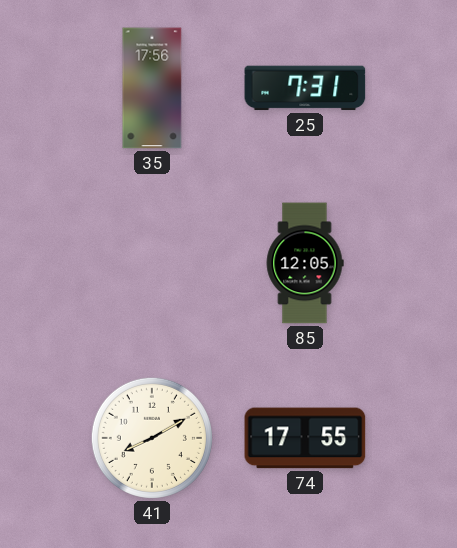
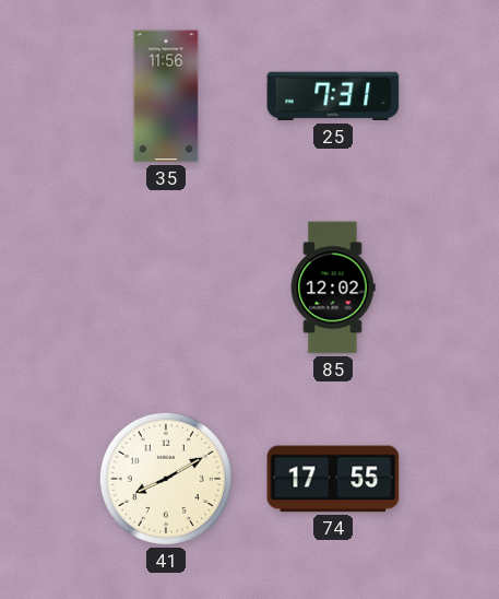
35: 17:56 -> 11:56 (166, 96)
85: 12:05 -> 12:02 (333, 287)
